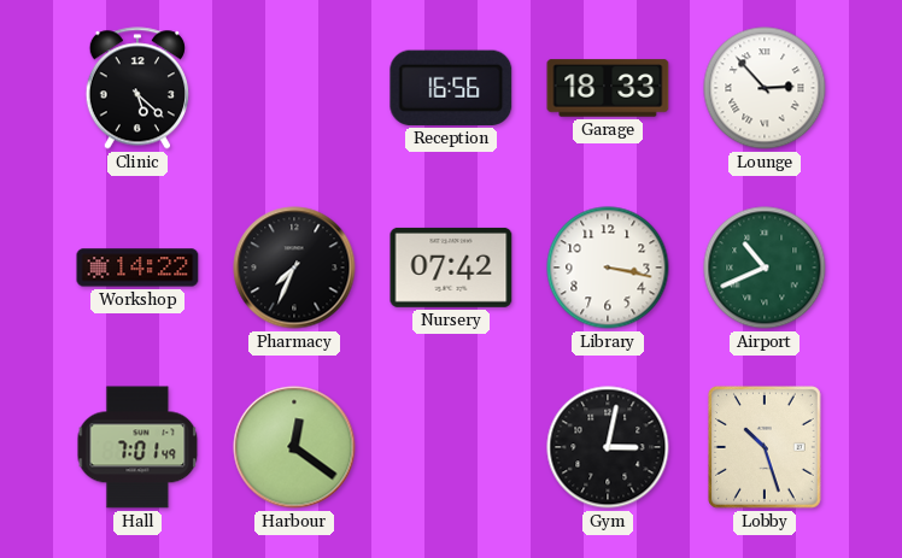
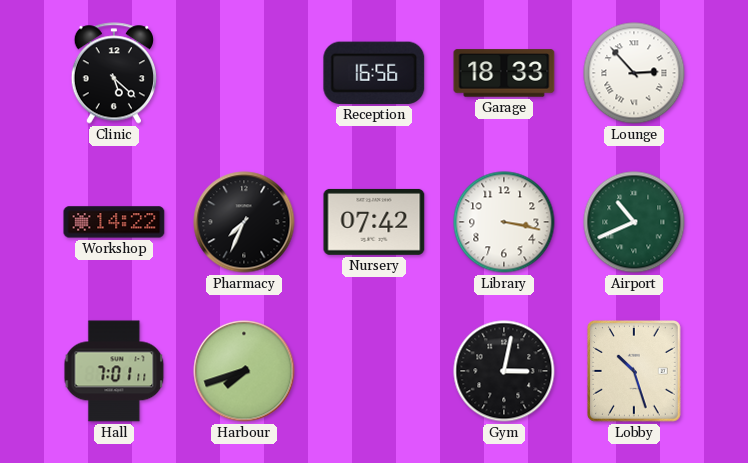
Hall: 7:01:49 -> 7:01:11 (114, 371)
Harbour: 12:21 -> 7:42 (244, 371)
